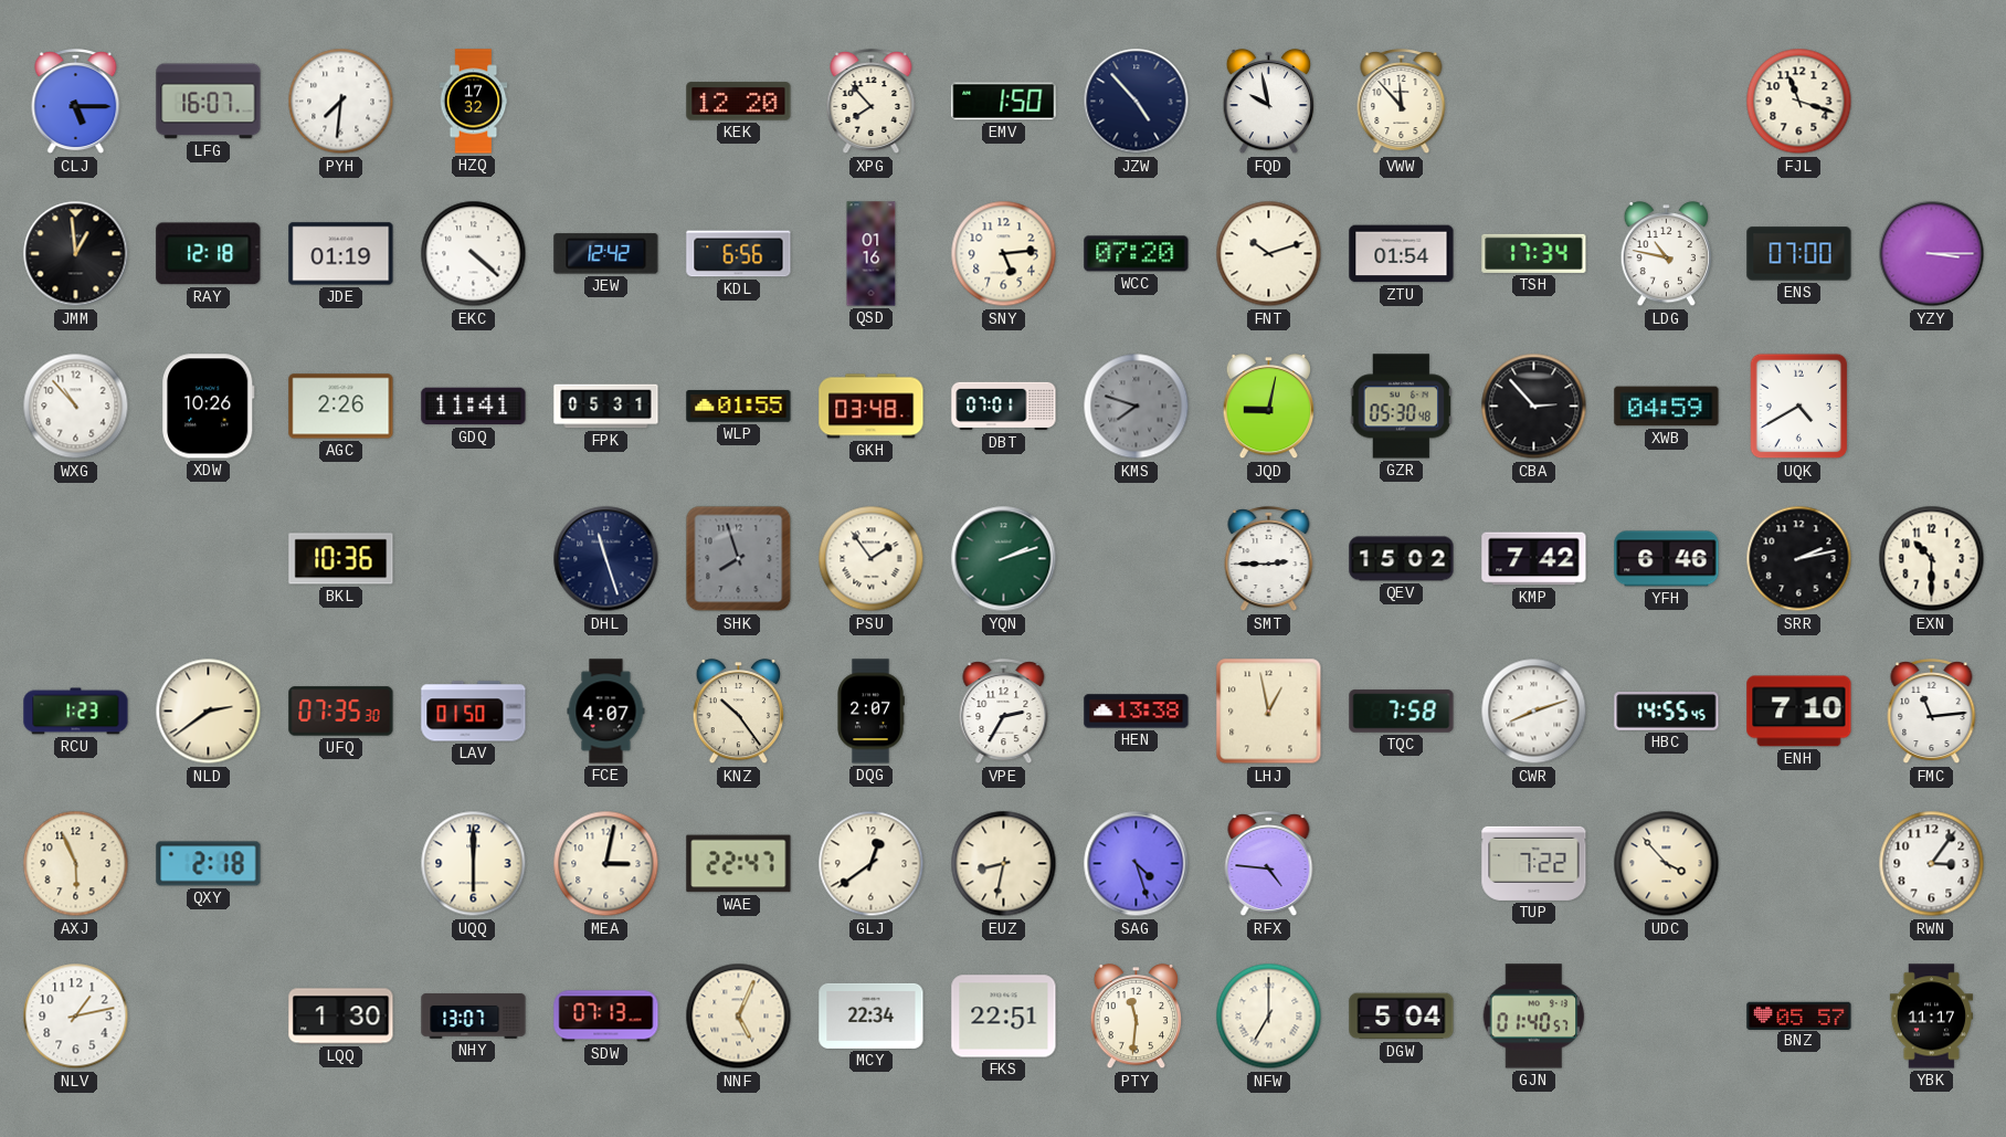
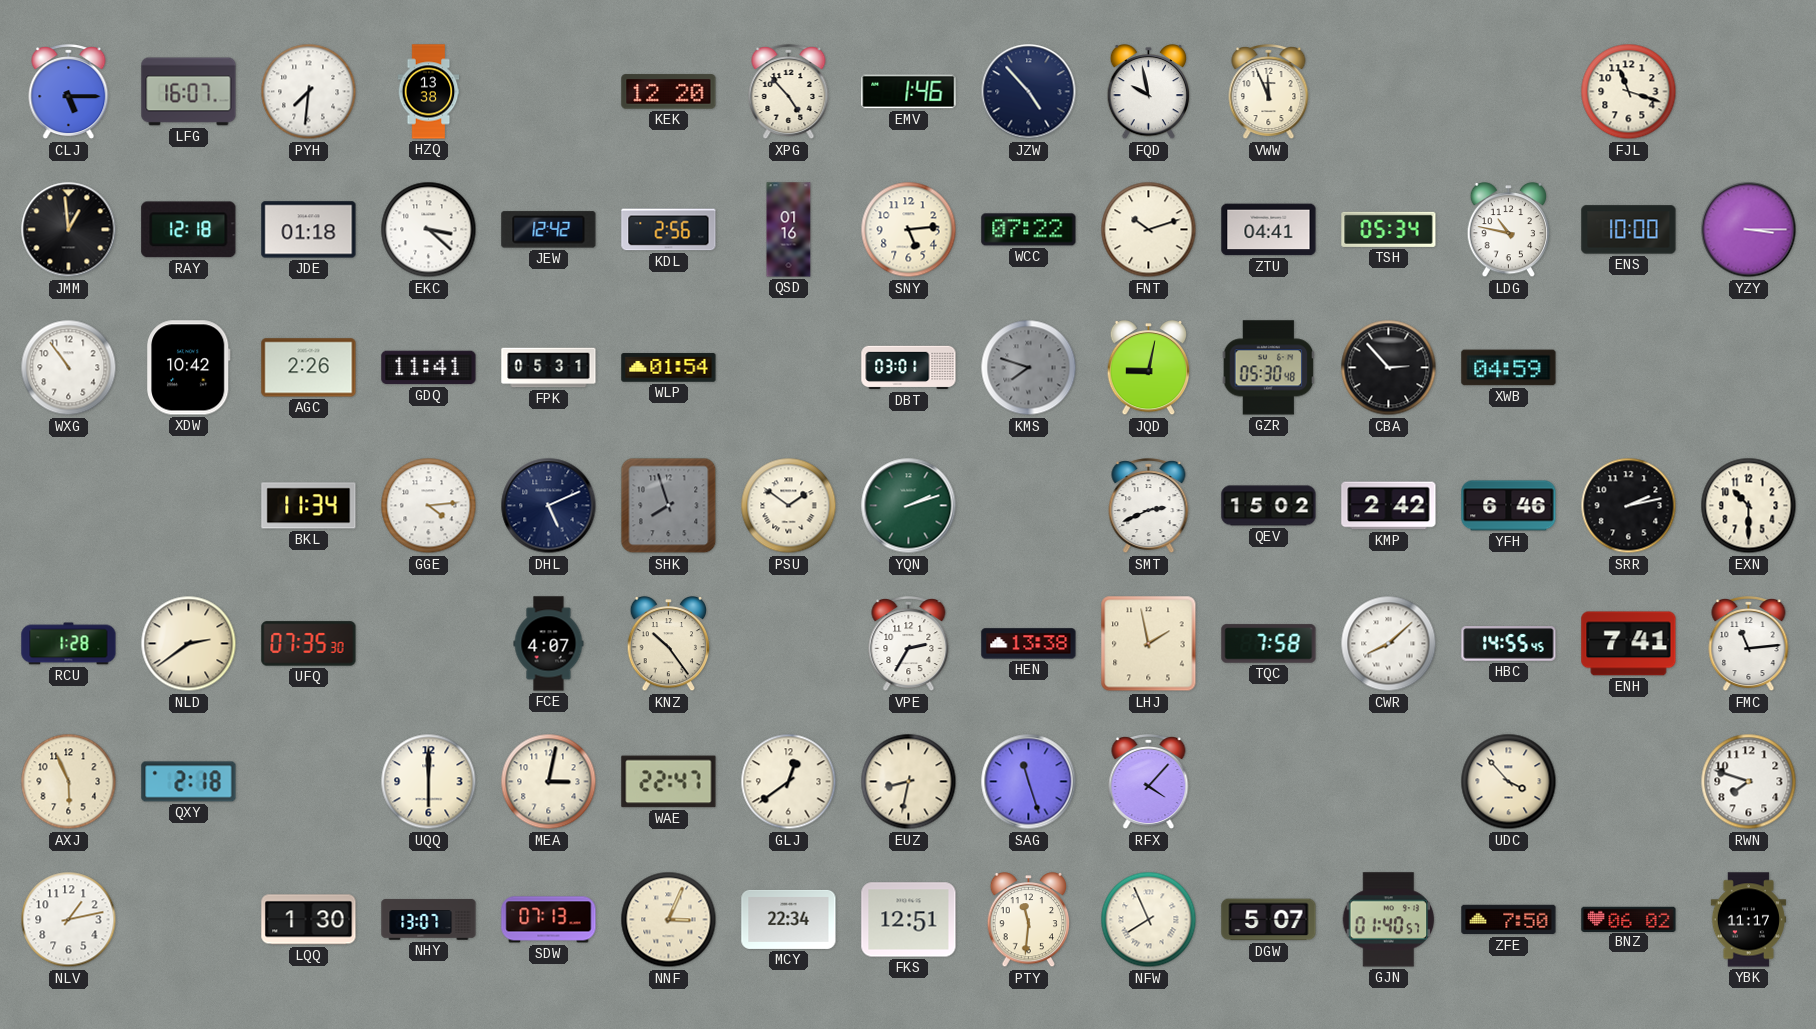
HZQ: 17:32 -> 13:38 (429, 92)
XPG: 7:53 -> 4:53 (789, 93)
EMV: 1:50 -> 1:46 (909, 92)
VWW: 11:53 -> 11:56 (1269, 93)
JDE: 01:19 -> 01:18 (309, 230)
EKC: 4:22 -> 3:22 (429, 230)
KDL: 6:56 -> 2:56 (669, 230)
WCC: 07:20 -> 07:22 (1029, 230)
ZTU: 01:54 -> 04:41 (1269, 230)
TSH: 17:34 -> 05:34 (1389, 229)
ENS: 07:00 -> 10:00 (1629, 230)
WXG: 10:53 -> 10:54 (69, 368)
XDW: 10:26 -> 10:42 (189, 368)
WLP: 01:55 -> 01:54 (669, 368)
GKH: 03:48 -> none (872, 407)
DBT: 07:01 -> 03:01 (909, 368)
UQK: 4:40 -> none (1799, 407)
BKL: 10:36 -> 11:34 (309, 506)
GGE: none -> 4:14 (429, 506)
DHL: 11:27 -> 5:11 (549, 506)
PSU: 1:54 -> 1:51 (789, 506)
SMT: 2:45 -> 2:41 (1149, 507)
KMP: 7:42 -> 2:42 (1389, 506)
RCU: 1:23 -> 1:28 (69, 644)
LAV: 01:50 -> none (474, 712)
DQG: 2:07 -> none (870, 712)
LHJ: 12:58 -> 1:58 (1149, 644)
CWR: 8:12 -> 8:08 (1389, 644)
ENH: 7:10 -> 7:41 (1629, 644)
SAG: 4:27 -> 11:27 (1029, 782)
RFX: 4:46 -> 4:07 (1149, 783)
TUP: 7:22 -> none (1534, 863)
RWN: 3:06 -> 7:48 (1749, 782)
NNF: 5:04 -> 3:04 (669, 920)
FKS: 22:51 -> 12:51 (909, 920)
NFW: 7:00 -> 7:56 (1149, 920)
DGW: 5:04 -> 5:07 (1269, 920)
ZFE: none -> 7:50 (1509, 920)
BNZ: 05:57 -> 06:02 (1629, 919)
